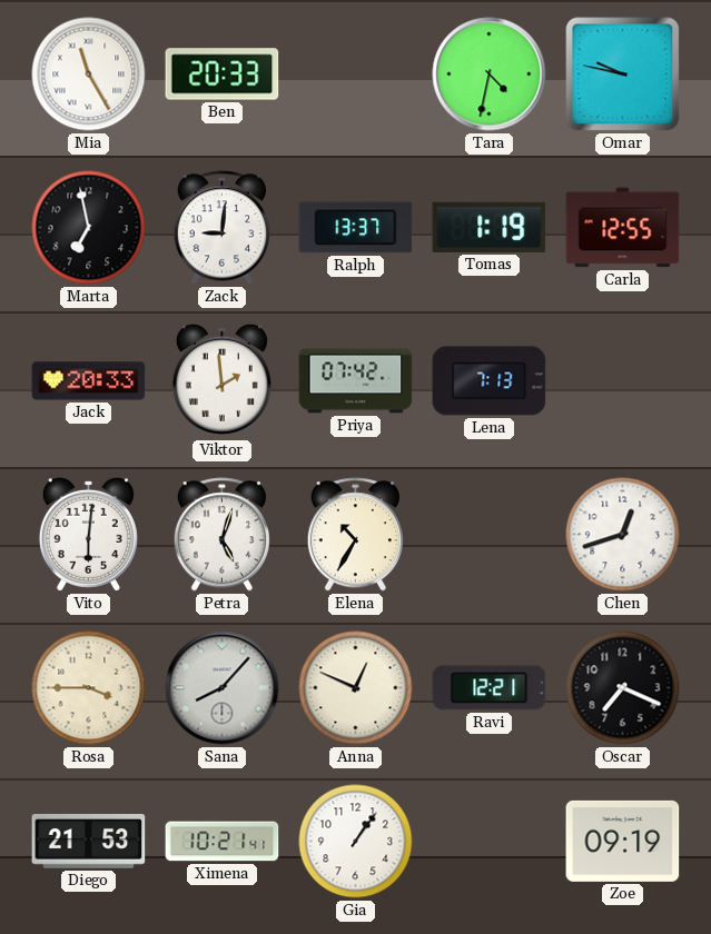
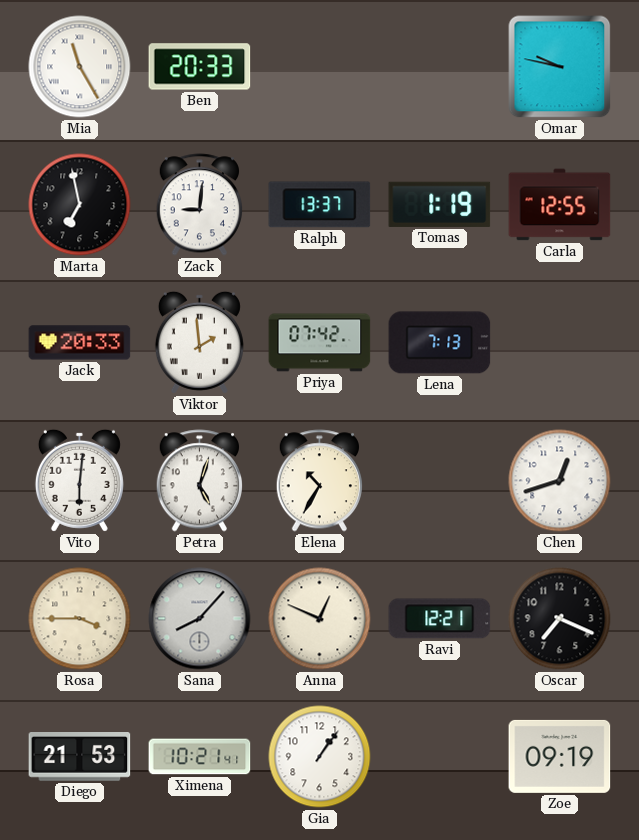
Tara: 4:32 -> none (490, 74)
